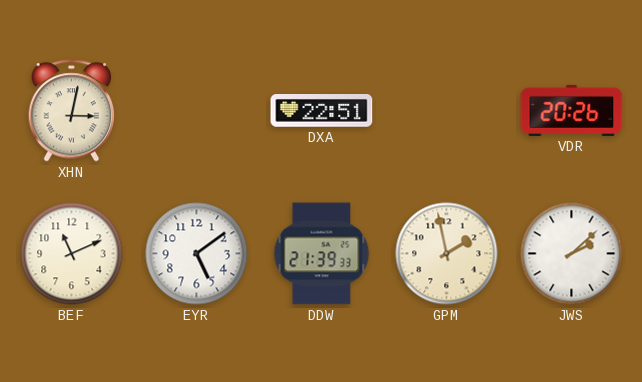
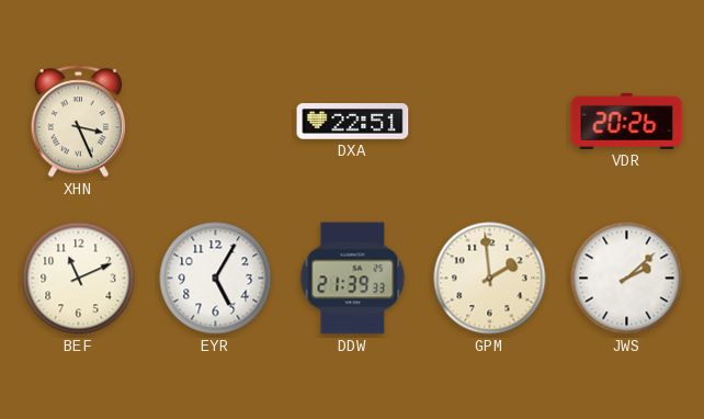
XHN: 3:02 -> 3:26 (79, 122)
EYR: 5:09 -> 5:05 (216, 279)
GPM: 1:58 -> 1:59 (490, 279)
